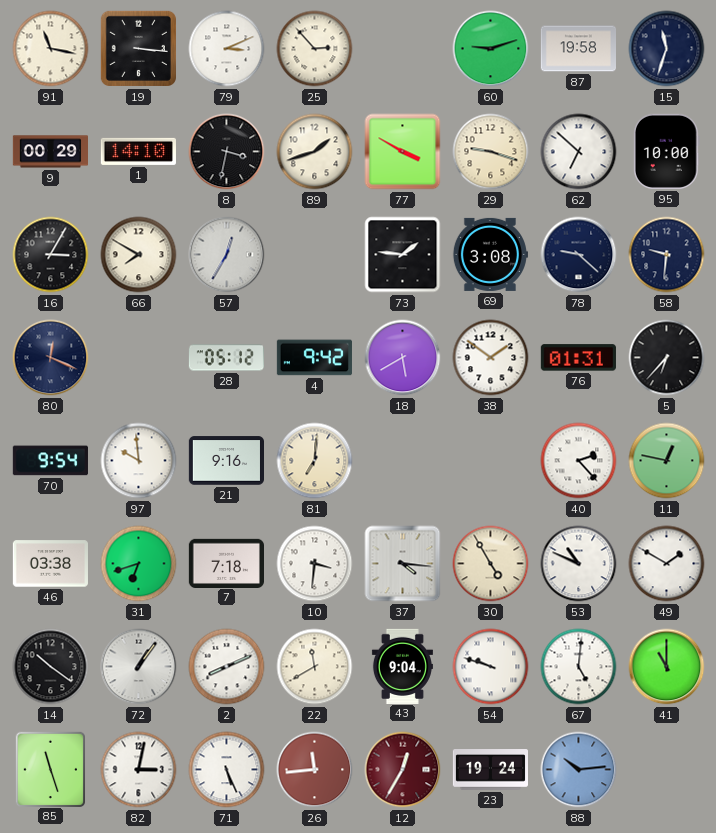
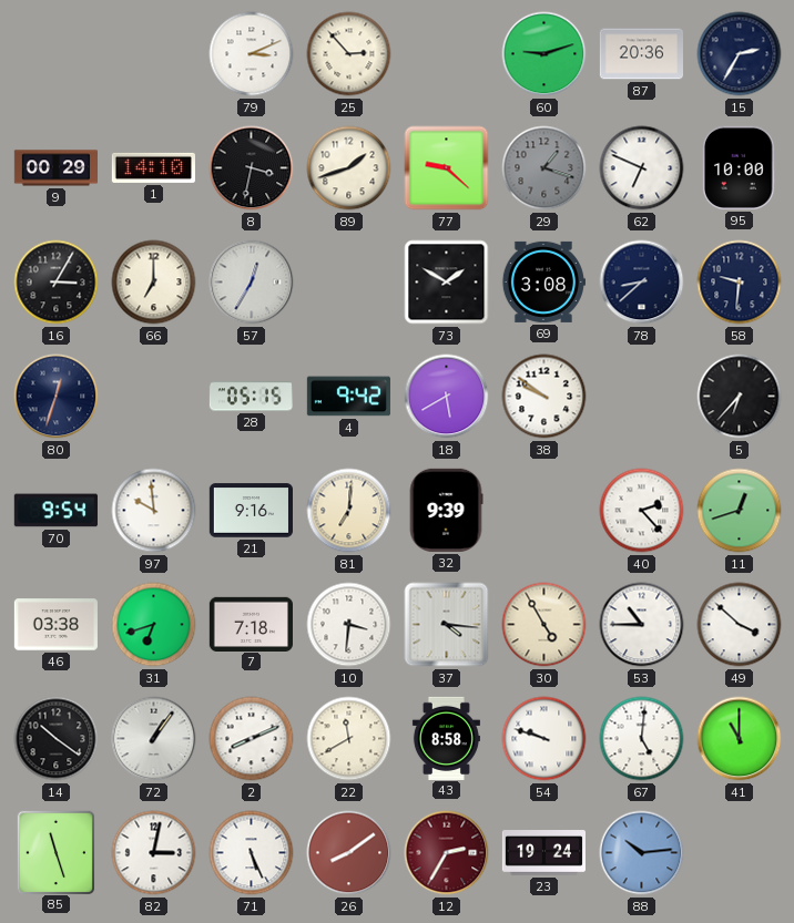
91: 11:17 -> none (51, 49)
19: 3:16 -> none (138, 48)
87: 19:58 -> 20:36 (641, 54)
15: 11:33 -> 2:35 (740, 54)
77: 3:50 -> 9:22 (447, 168)
29: 9:18 -> 1:18 (544, 168)
29 dial: cream -> grey (544, 168)
62: 6:52 -> 6:49 (642, 168)
66: 7:50 -> 7:00 (154, 283)
73: 1:46 -> 1:50 (447, 283)
78: 9:22 -> 8:38 (642, 283)
80: 12:19 -> 12:33 (57, 397)
28: 05:12 -> 05:15 (251, 397)
38: 1:51 -> 9:51 (544, 397)
76: 01:31 -> none (578, 358)
32: none -> 9:39 (446, 510)
11: 12:47 -> 12:42 (740, 511)
53: 10:49 -> 10:45 (642, 625)
49: 1:50 -> 3:52 (740, 625)
43: 9:04 -> 8:58 (446, 738)
26: 11:44 -> 8:09 (349, 853)
12: 12:35 -> 2:35 (447, 853)
